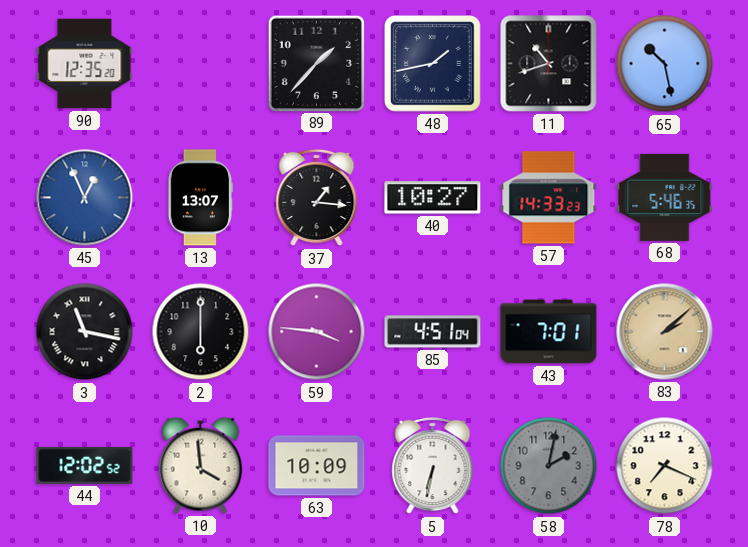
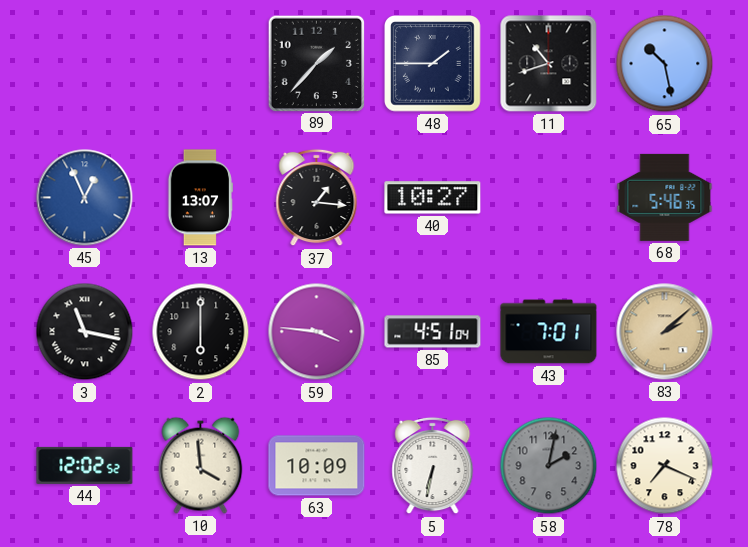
90: 12:35 -> none (85, 64)
48: 1:43 -> 1:45 (433, 64)
57: 14:33 -> none (549, 198)
